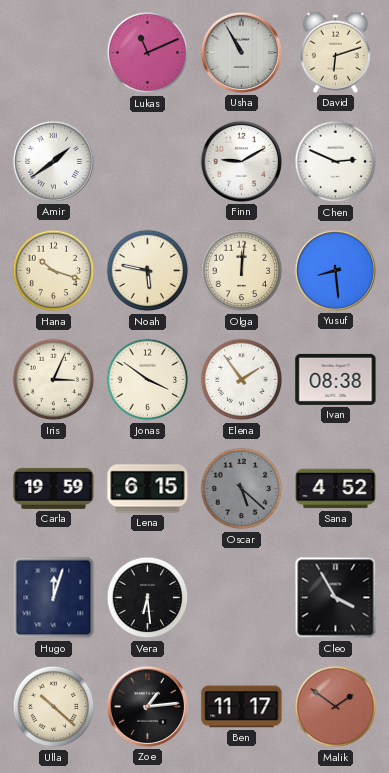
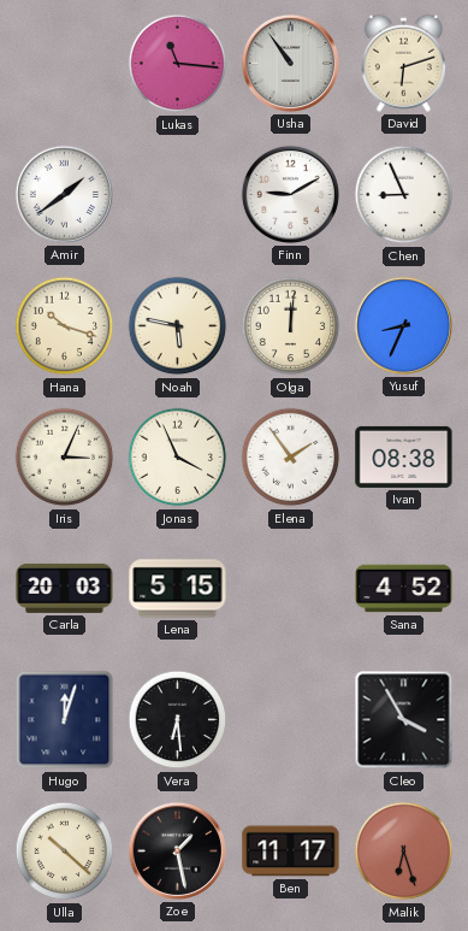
Lukas: 11:11 -> 11:16 (178, 64)
Usha: 10:55 -> 10:54 (290, 63)
Chen: 2:49 -> 8:56 (404, 195)
Yusuf: 8:29 -> 8:34 (403, 325)
Jonas: 3:51 -> 3:56 (178, 458)
Carla: 19:59 -> 20:03 (65, 588)
Lena: 6:15 -> 5:15 (178, 589)
Oscar: 5:22 -> none (242, 489)
Zoe: 1:14 -> 1:28 (177, 850)
Malik: 1:51 -> 6:27 (404, 852)
